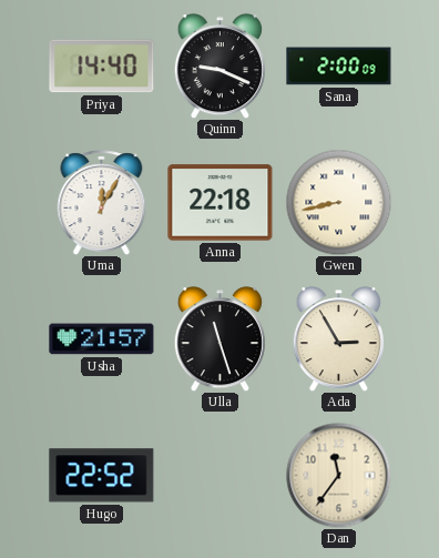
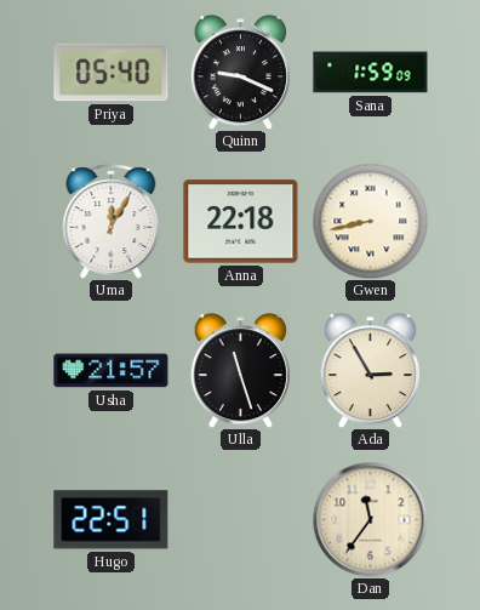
Priya: 14:40 -> 05:40 (112, 73)
Sana: 2:00 -> 1:59 (371, 73)
Hugo: 22:52 -> 22:51 (112, 520)
